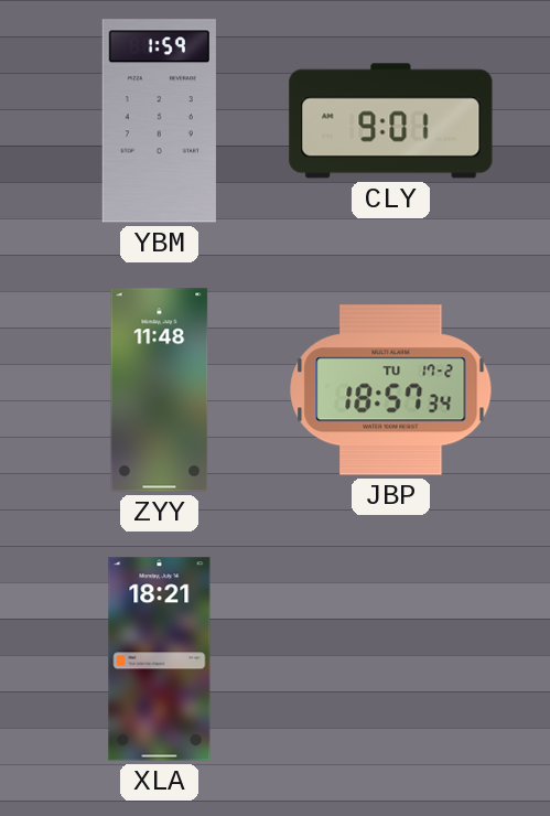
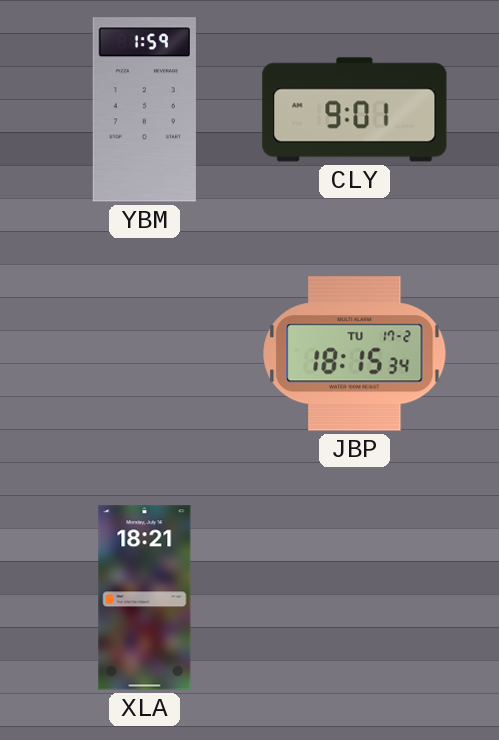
ZYY: 11:48 -> none (160, 390)
JBP: 18:57 -> 18:15 (355, 354)
